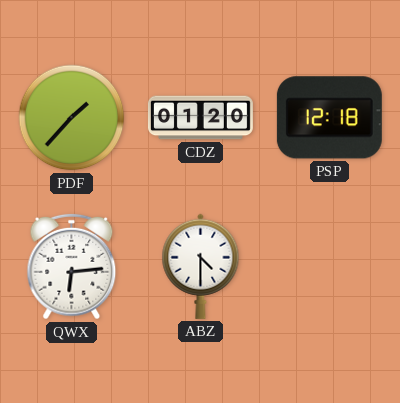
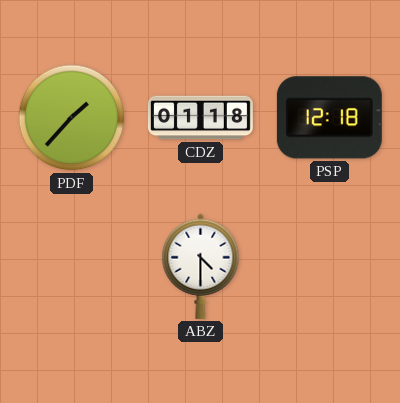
CDZ: 01:20 -> 01:18 (200, 118)
QWX: 6:14 -> none (72, 267)
